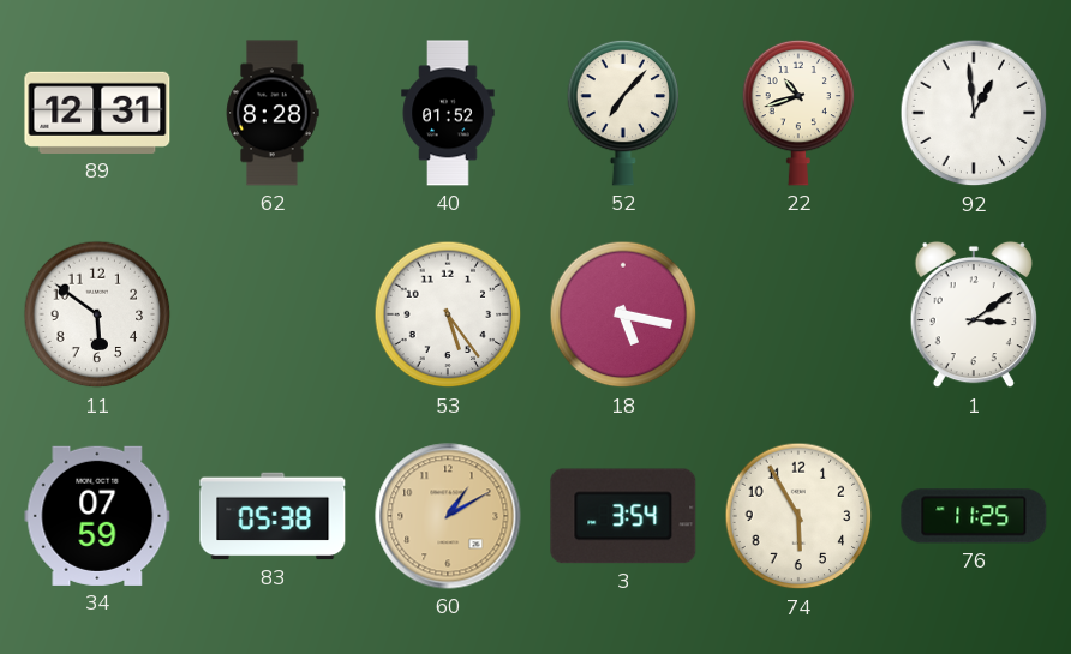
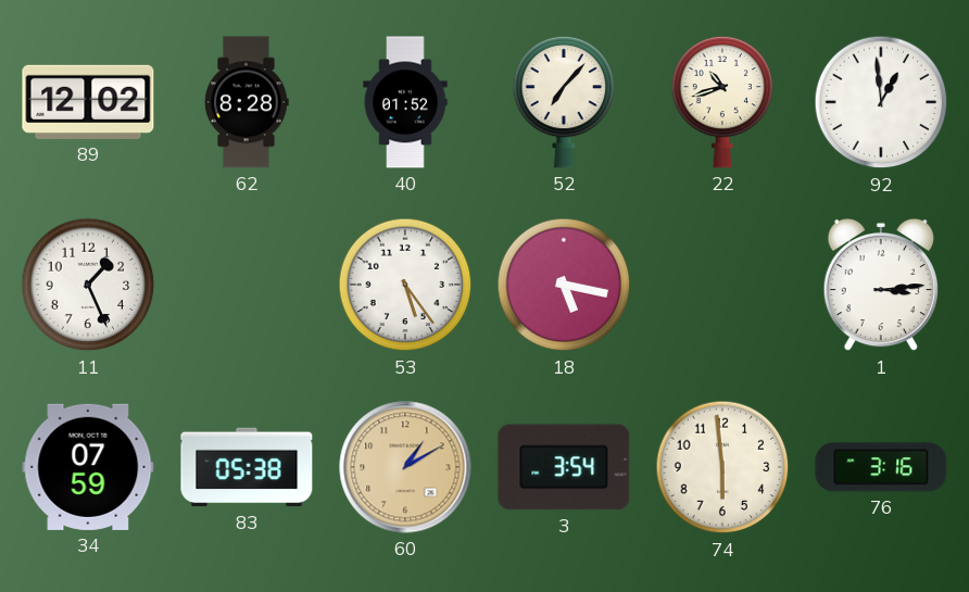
89: 12:31 -> 12:02 (88, 102)
11: 5:51 -> 1:26 (88, 285)
1: 3:09 -> 3:14 (881, 285)
74: 5:55 -> 5:59 (722, 467)
76: 11:25 -> 3:16 (881, 467)
